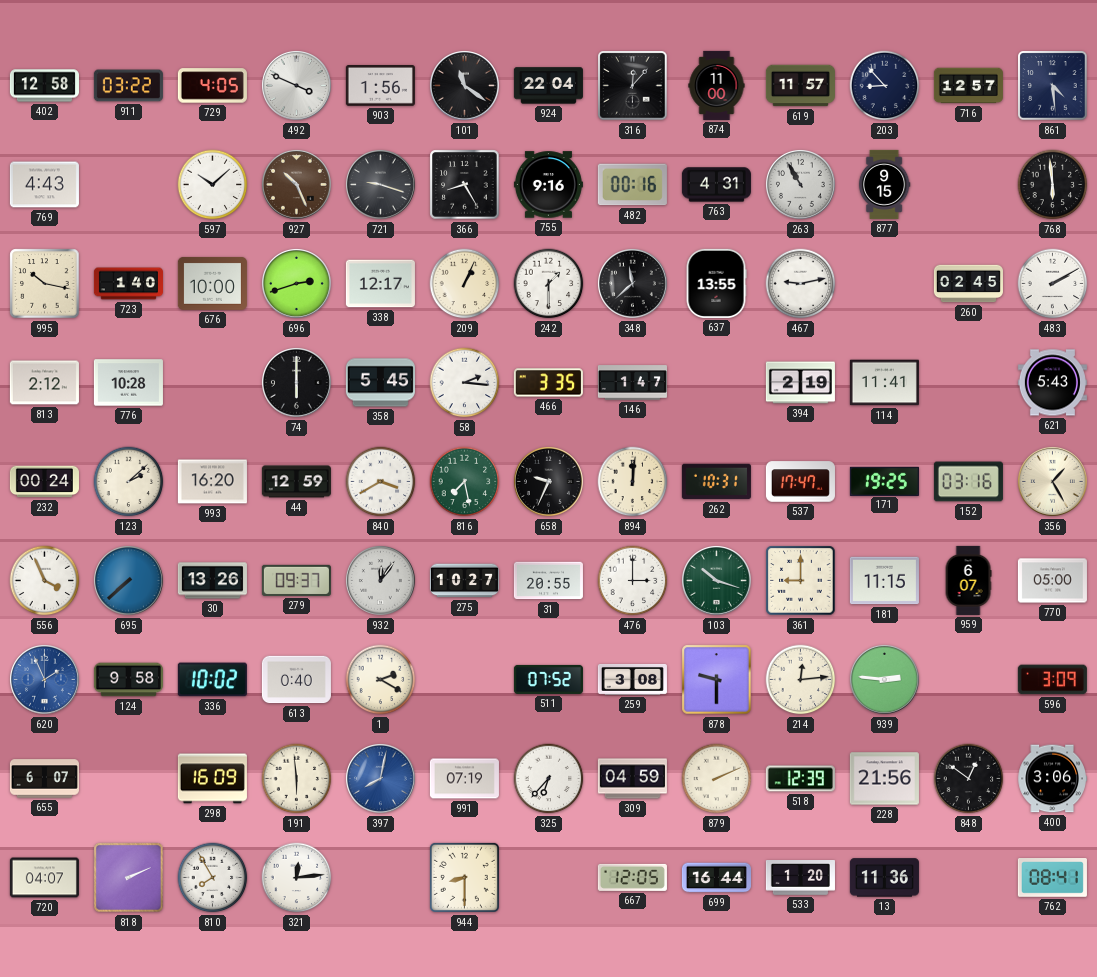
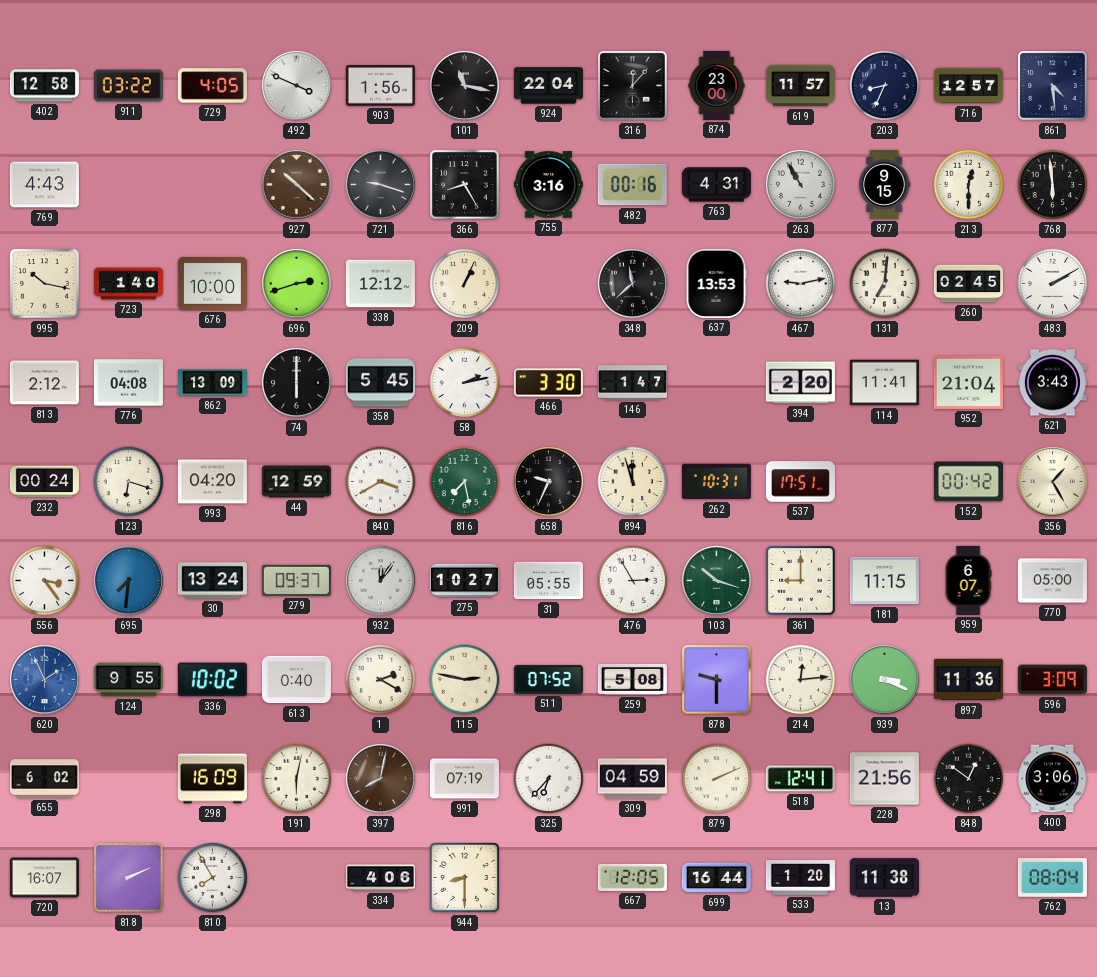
101: 11:21 -> 11:17 (464, 85)
874: 11:00 -> 23:00 (717, 85)
203: 8:53 -> 8:34 (885, 86)
597: 10:08 -> none (213, 185)
927: 10:26 -> 10:22 (296, 184)
755: 9:16 -> 3:16 (548, 185)
213: none -> 12:30 (969, 185)
338: 12:17 -> 12:12 (380, 284)
242: 1:30 -> none (549, 284)
637: 13:55 -> 13:53 (716, 283)
131: none -> 7:01 (885, 284)
776: 10:28 -> 04:08 (128, 383)
862: none -> 13:09 (212, 383)
58: 2:16 -> 2:13 (465, 383)
466: 3:35 -> 3:30 (548, 383)
394: 2:19 -> 2:20 (800, 383)
952: none -> 21:04 (968, 382)
621: 5:43 -> 3:43 (1052, 383)
123: 2:08 -> 6:18 (129, 482)
993: 16:20 -> 04:20 (212, 482)
894: 12:01 -> 11:57 (633, 482)
537: 17:47 -> 17:51 (800, 482)
171: 19:25 -> none (884, 481)
152: 03:16 -> 00:42 (968, 482)
556: 3:56 -> 3:24 (45, 581)
695: 7:38 -> 7:31 (128, 580)
30: 13:26 -> 13:24 (212, 581)
31: 20:55 -> 05:55 (548, 581)
476: 3:00 -> 2:55 (633, 581)
124: 9:58 -> 9:55 (128, 680)
115: none -> 2:47 (465, 680)
259: 3:08 -> 5:08 (632, 679)
939: 2:46 -> 3:19 (884, 679)
897: none -> 11:36 (968, 680)
655: 6:07 -> 6:02 (44, 779)
191: 5:59 -> 6:02 (297, 779)
397 dial: blue -> brown (380, 778)
518: 12:39 -> 12:41 (800, 779)
720: 04:07 -> 16:07 (44, 878)
321: 12:14 -> none (297, 878)
334: none -> 4:06 (380, 878)
13: 11:36 -> 11:38 (884, 878)
762: 08:41 -> 08:04 (1052, 878)
